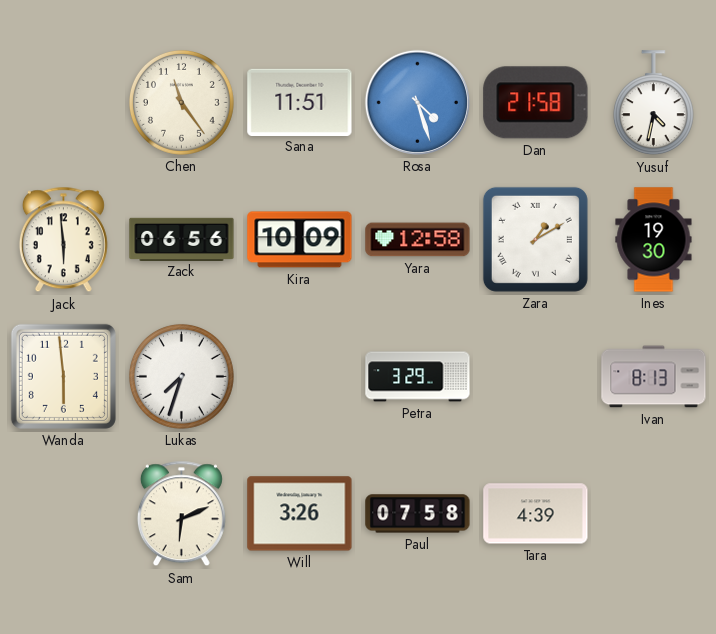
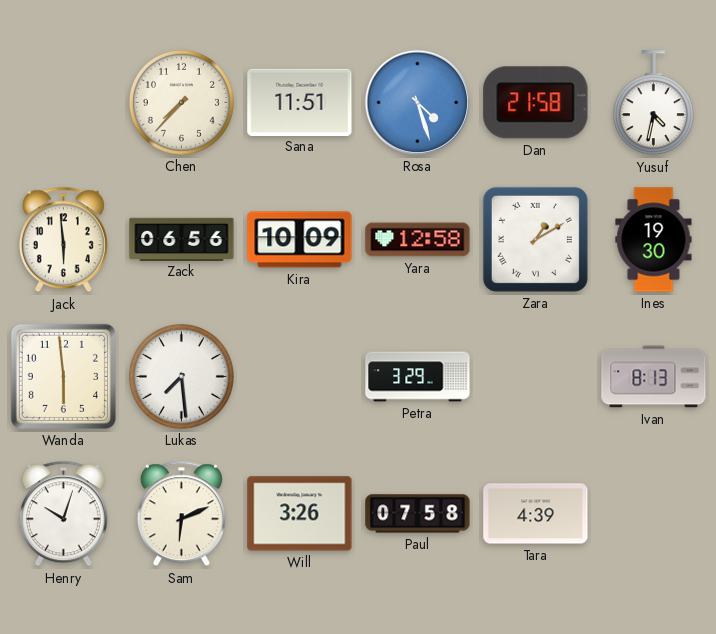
Chen: 11:24 -> 7:37 (181, 102)
Lukas: 7:33 -> 7:29 (181, 376)
Henry: none -> 10:03 (63, 514)
